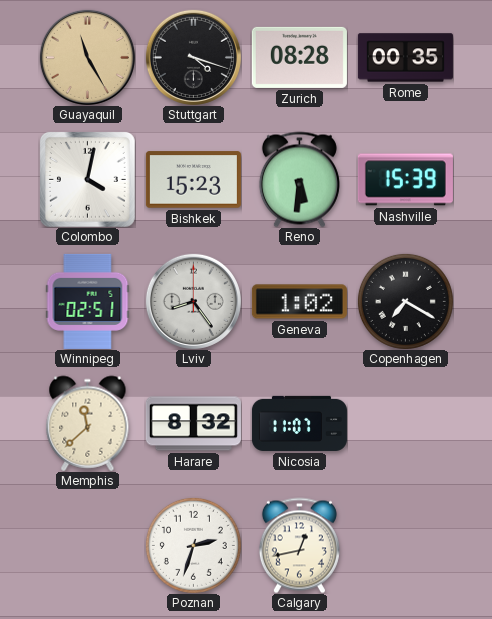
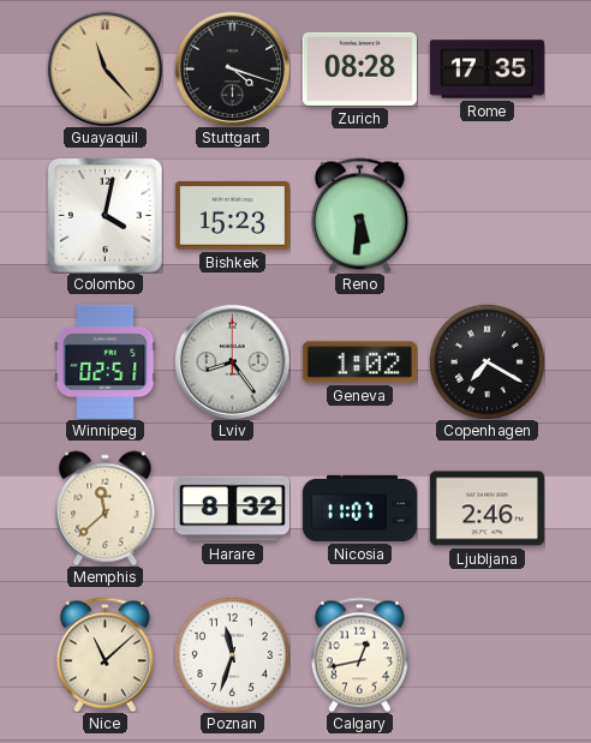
Guayaquil: 11:25 -> 11:23 (105, 68)
Rome: 00:35 -> 17:35 (486, 70)
Nashville: 15:39 -> none (405, 180)
Ljubljana: none -> 2:46 (486, 509)
Nice: none -> 11:08 (105, 654)
Poznan: 2:33 -> 11:33 (232, 654)
